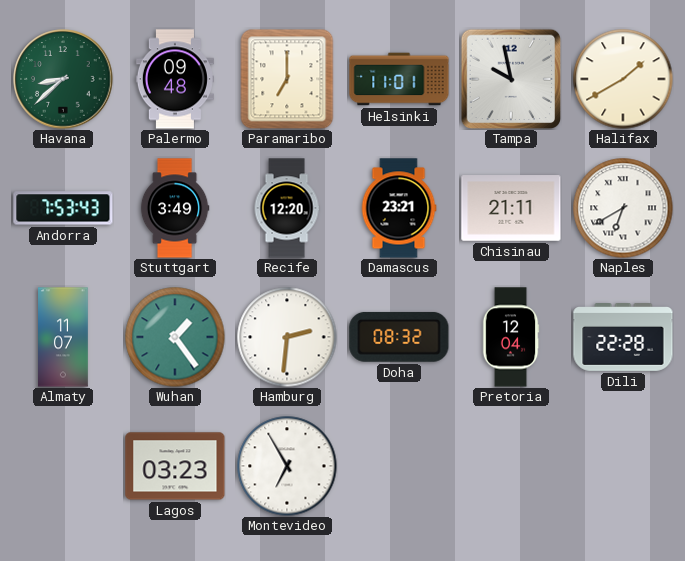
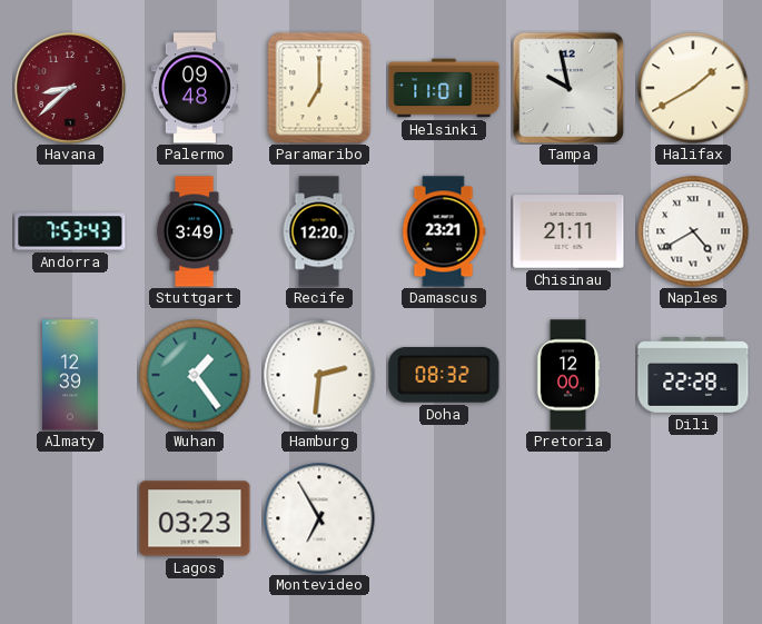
Havana dial: green -> burgundy (70, 88)
Naples: 6:40 -> 4:40 (693, 231)
Almaty: 11:07 -> 12:39 (70, 375)
Pretoria: 12:04 -> 12:00 (568, 375)
